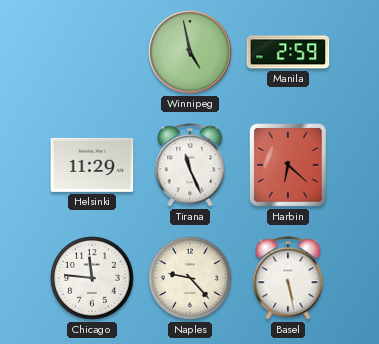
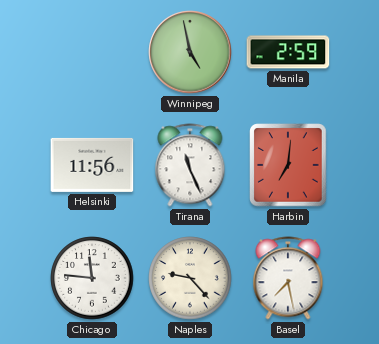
Helsinki: 11:29 -> 11:56 (92, 165)
Harbin: 6:22 -> 7:01 (288, 165)
Basel: 5:28 -> 7:28 (288, 278)
